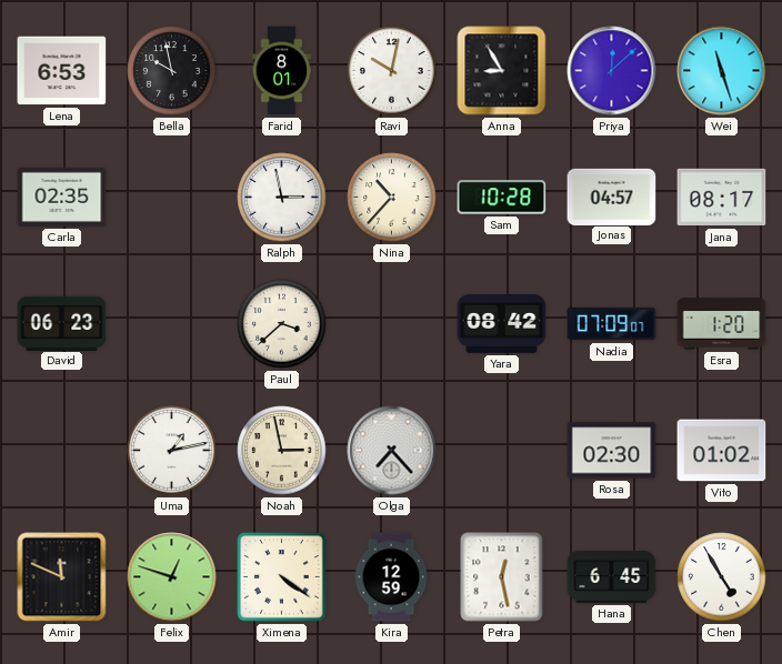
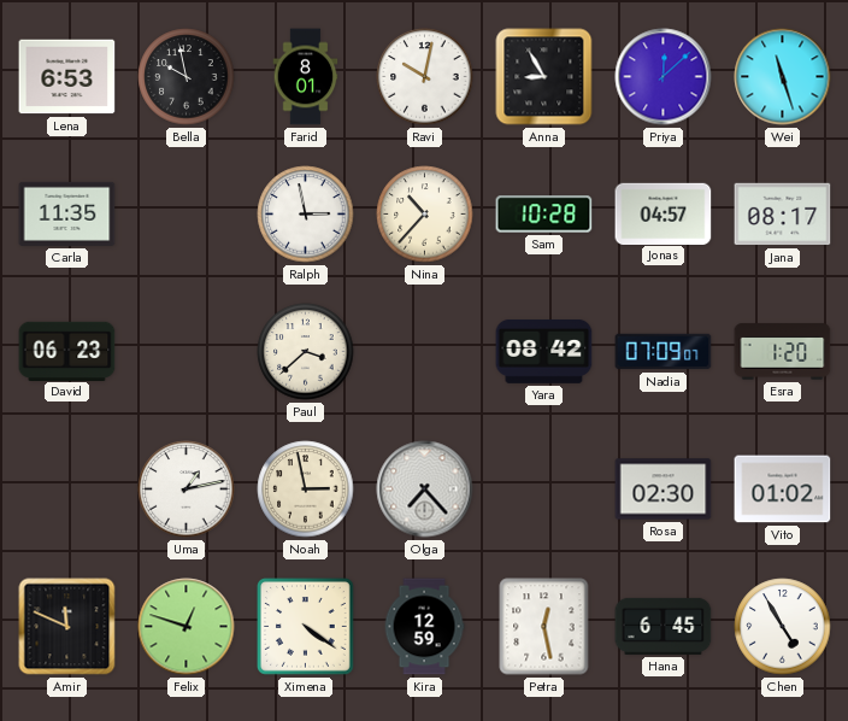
Carla: 02:35 -> 11:35 (67, 213)
